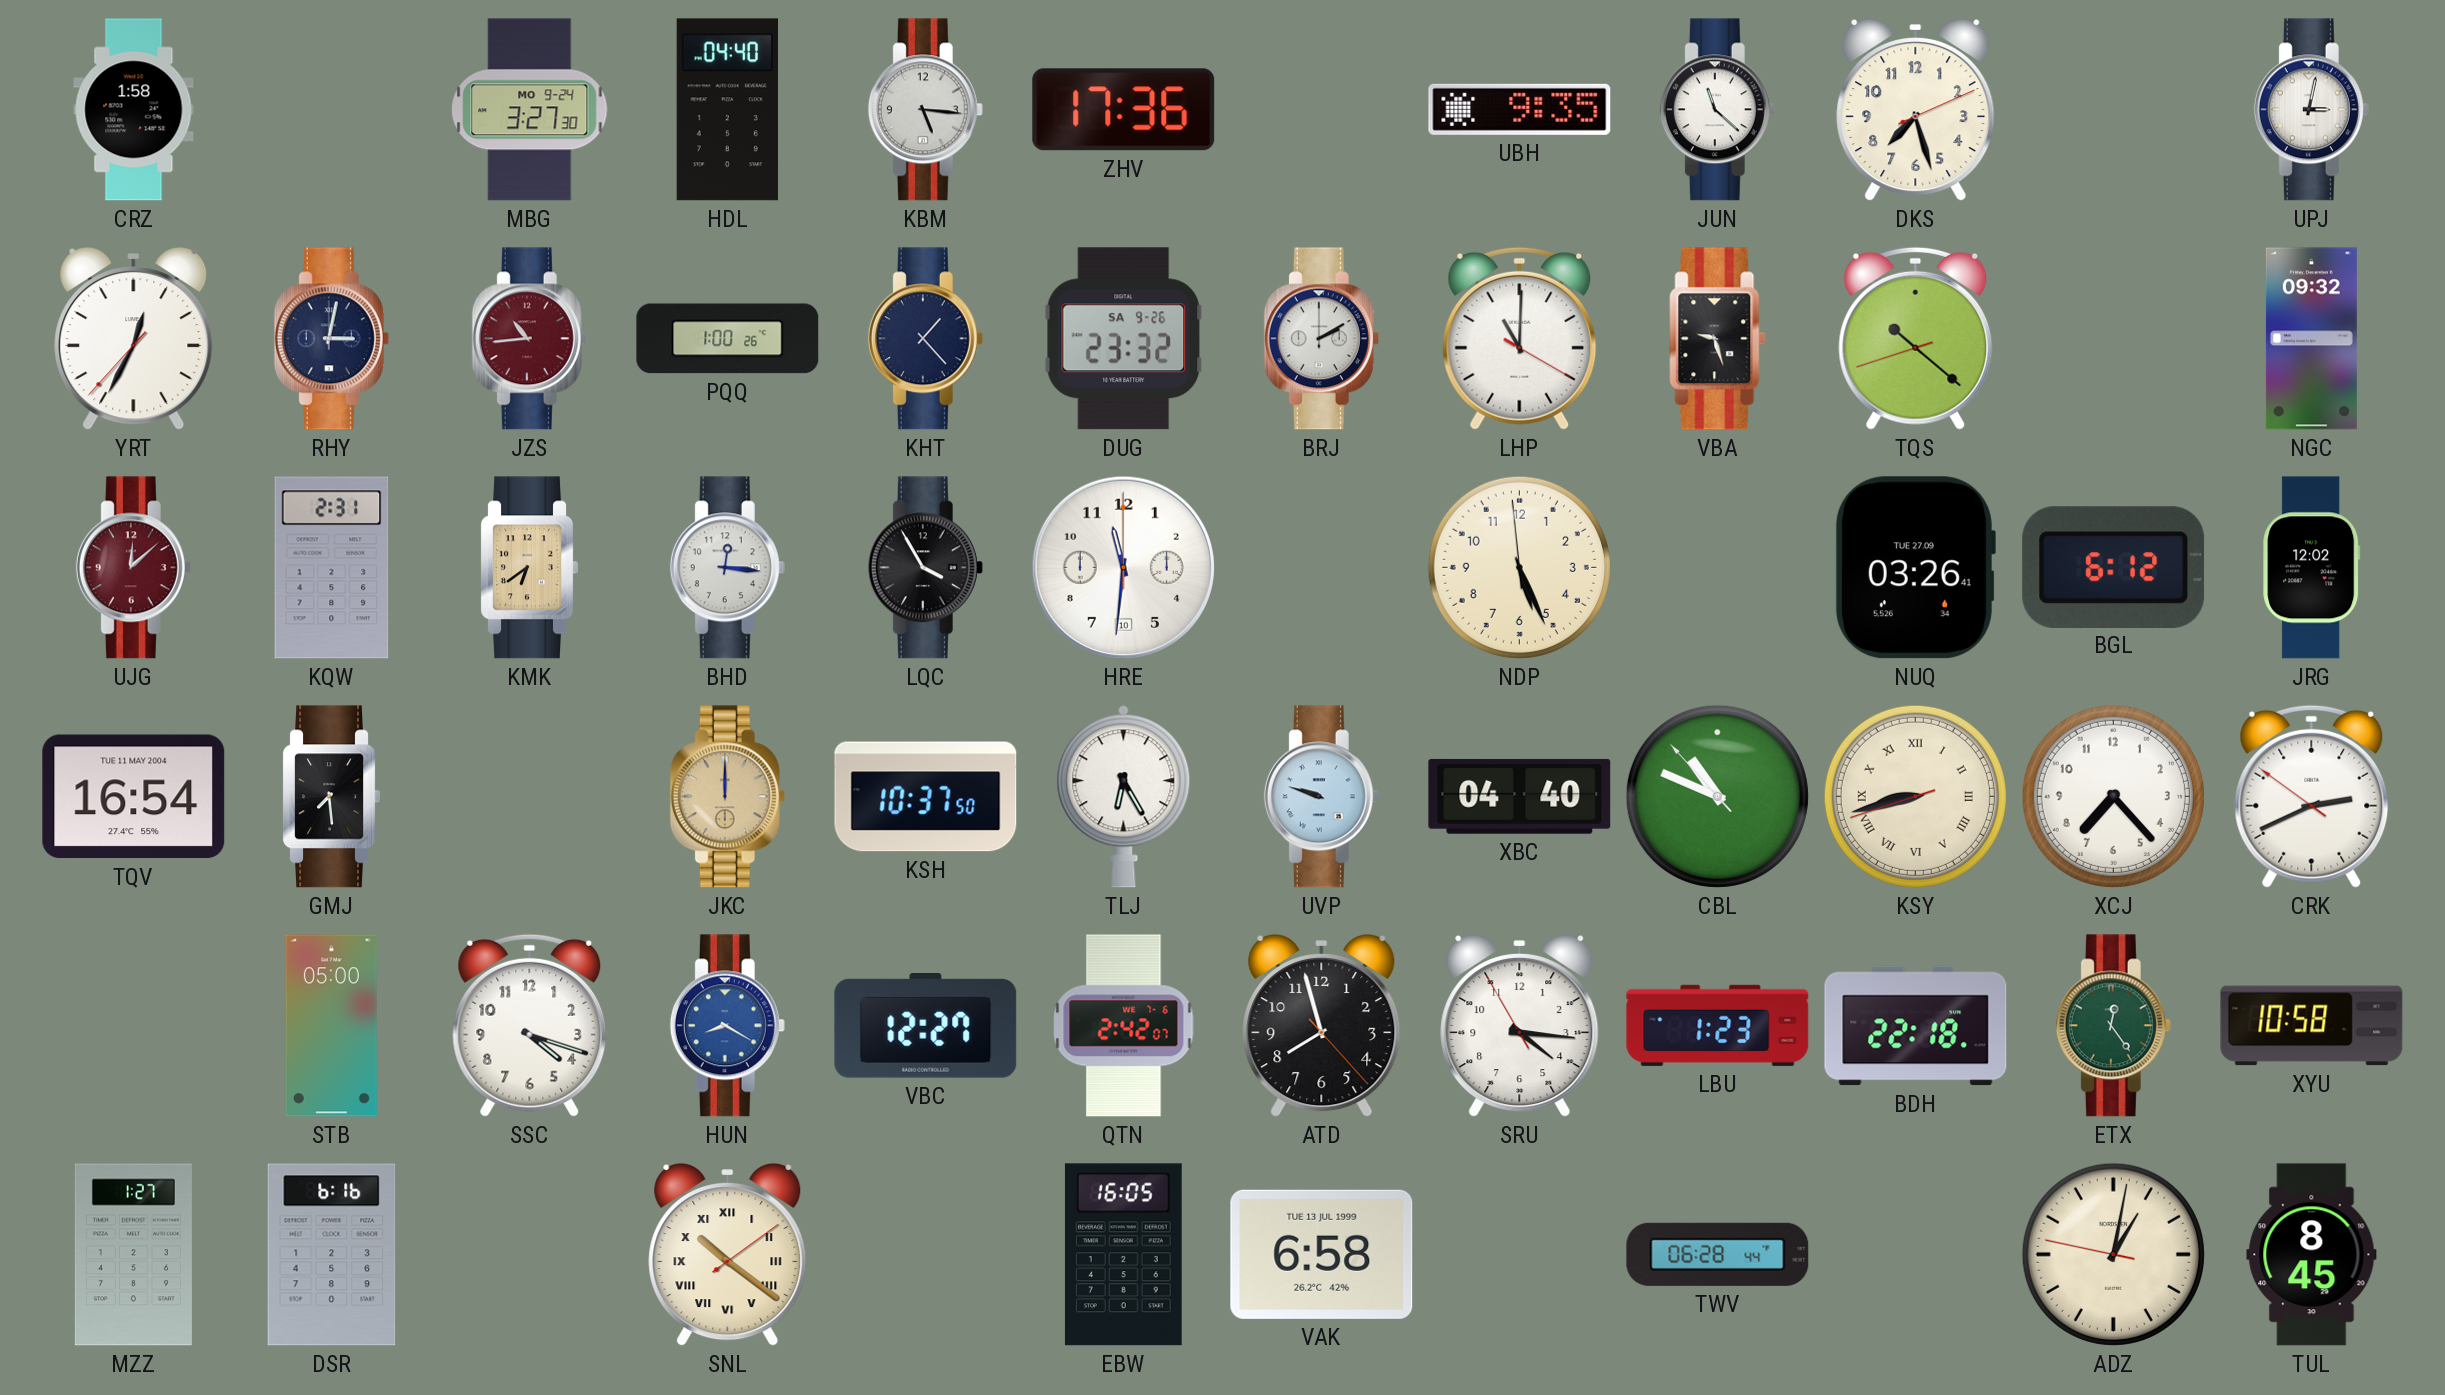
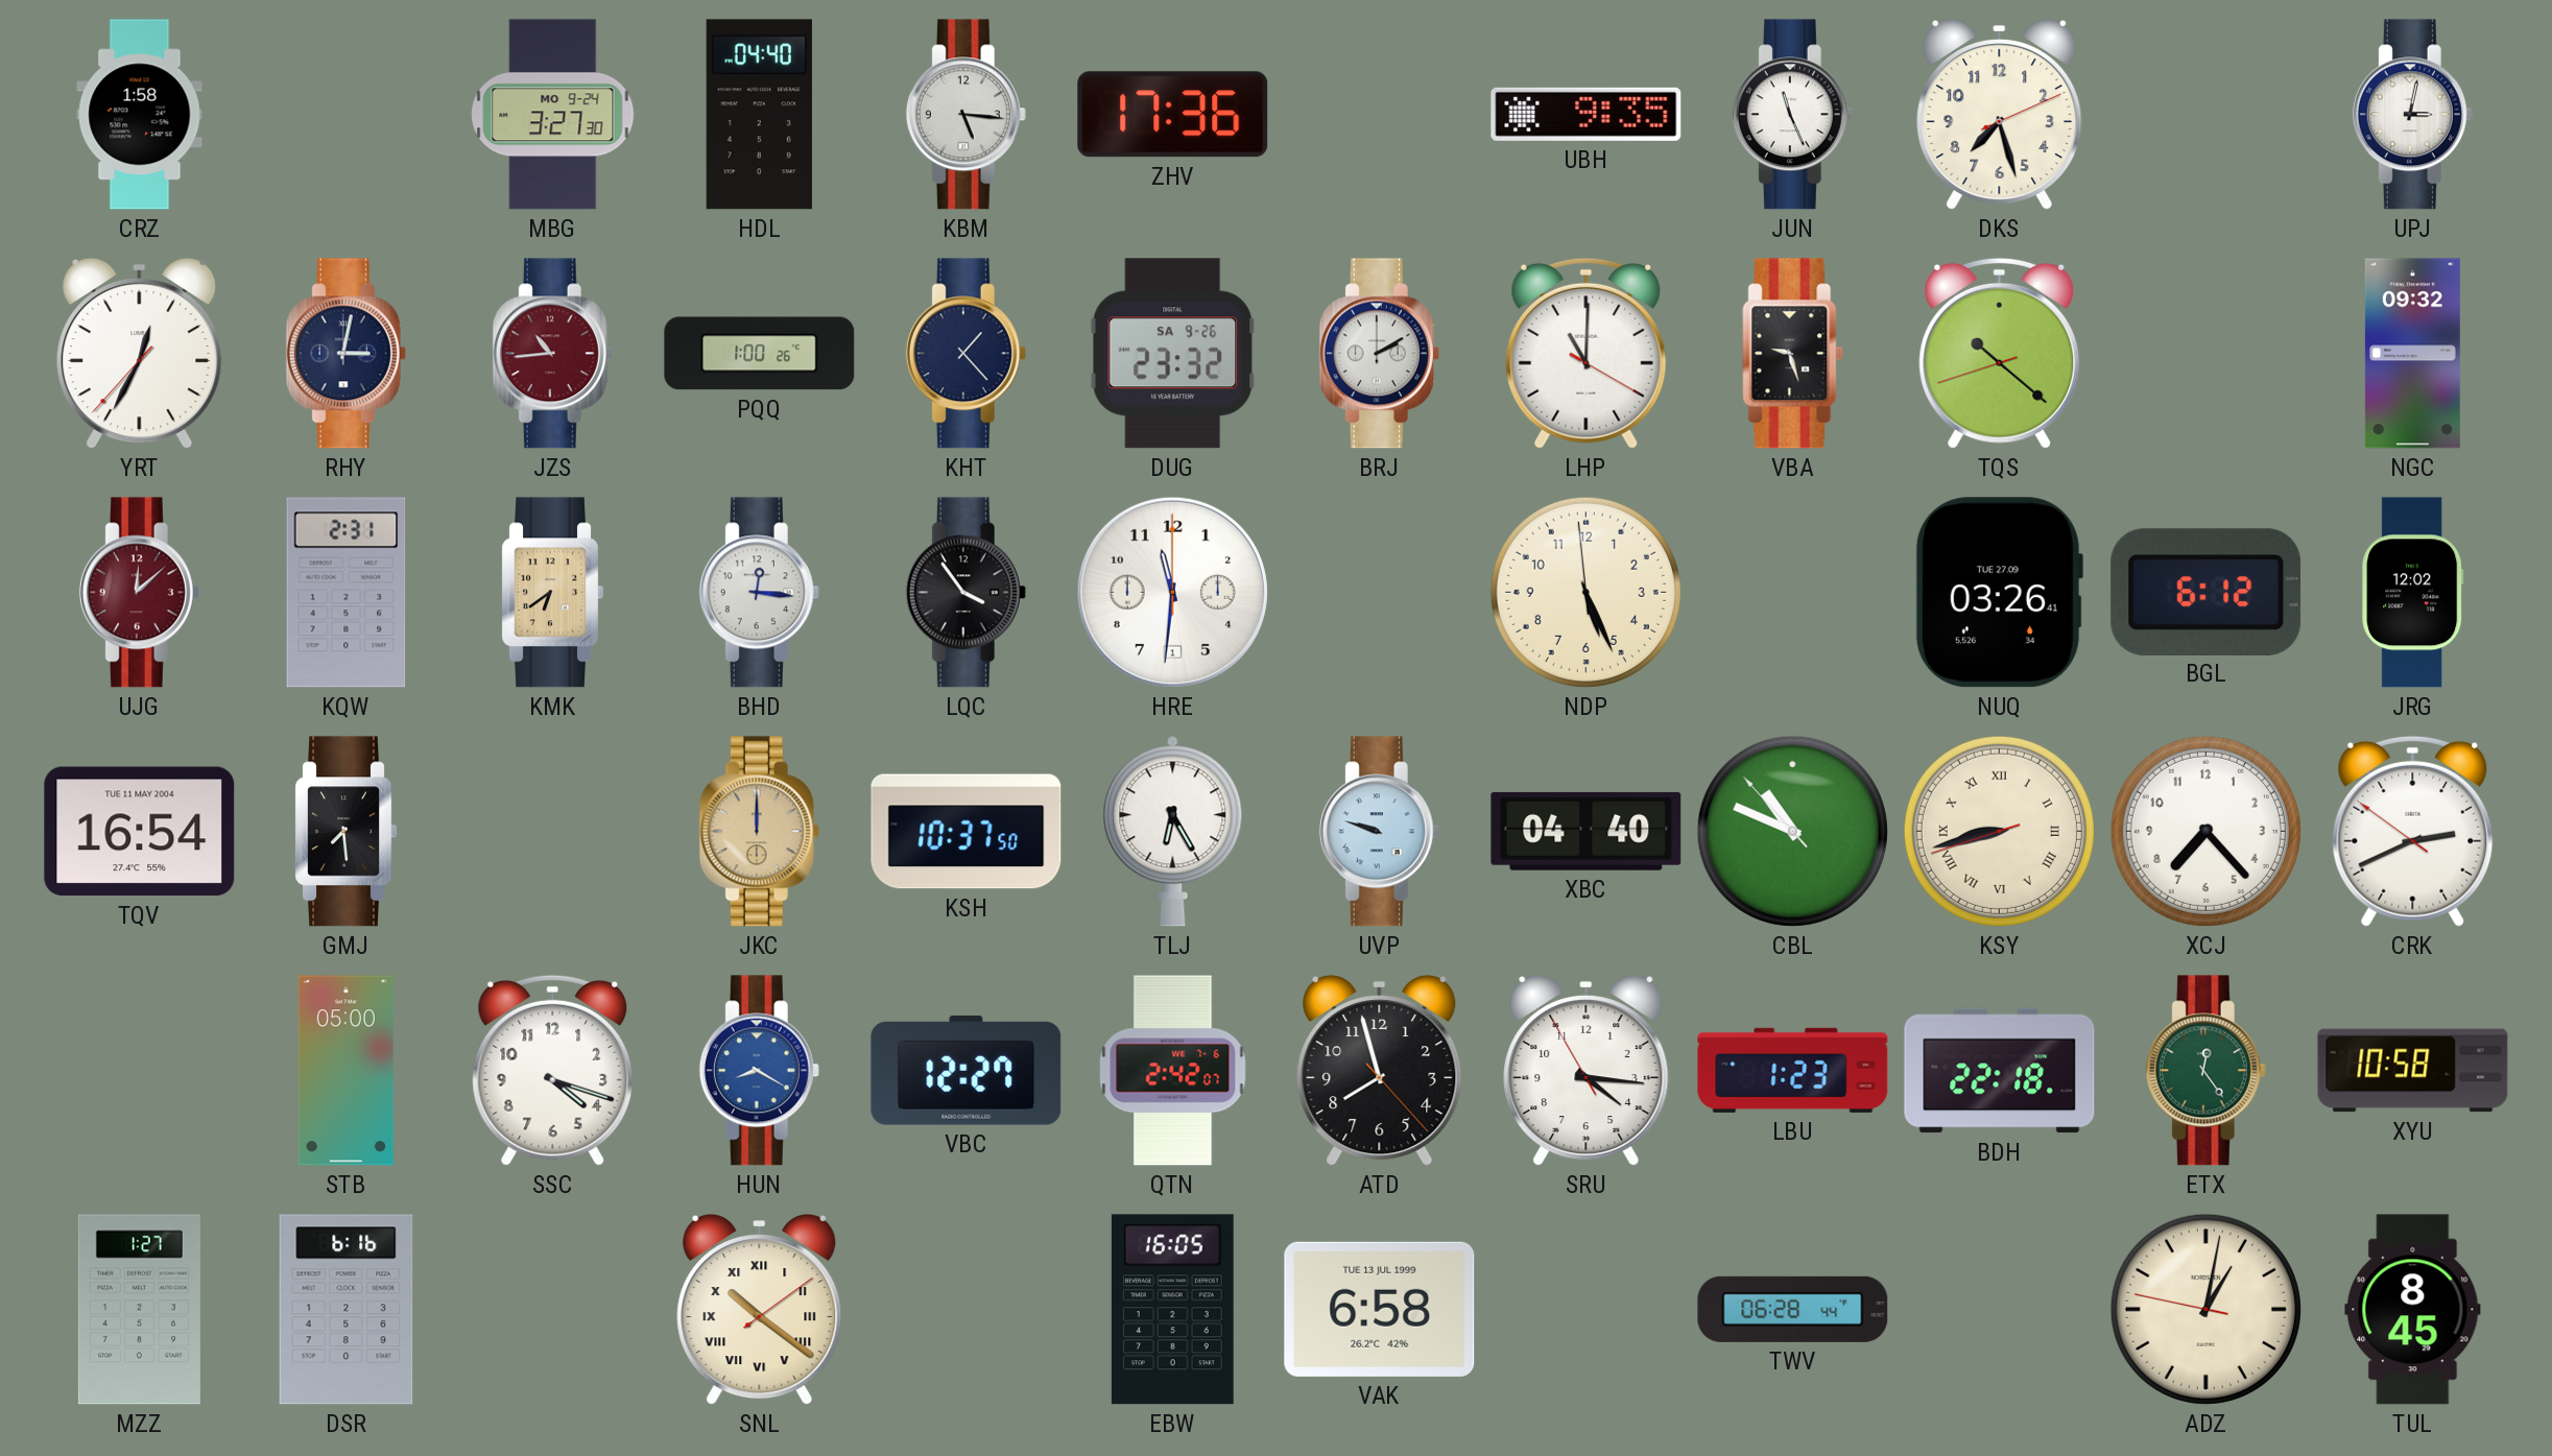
JUN: 11:22 -> 11:26 (1792, 115)
LQC: 3:55 -> 3:54 (965, 593)
HRE date: 10 -> 1 (1172, 592)
